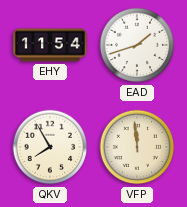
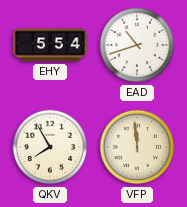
EHY: 11:54 -> 5:54 (50, 45)
EAD: 1:42 -> 10:42 (137, 45)
